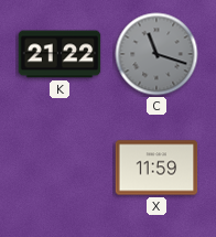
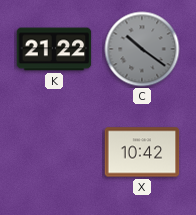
C: 11:18 -> 10:21 (142, 49)
X: 11:59 -> 10:42 (142, 152)
